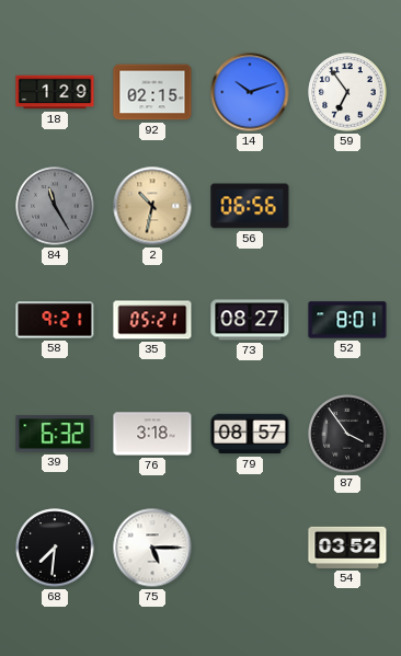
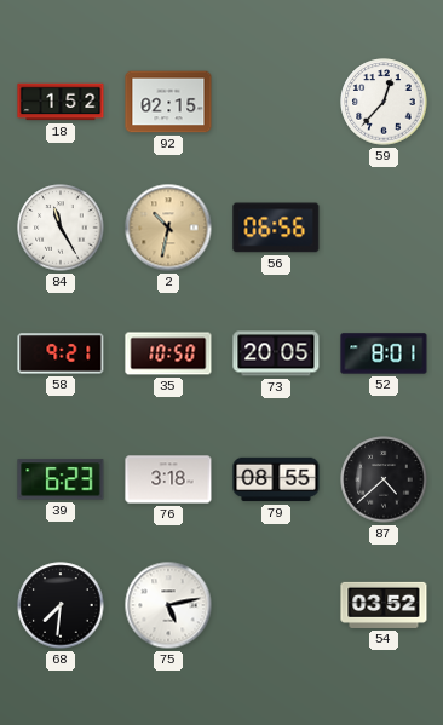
18: 1:29 -> 1:52 (61, 102)
14: 10:12 -> none (250, 92)
59: 6:54 -> 12:37 (384, 102)
84 dial: grey -> white (61, 228)
35: 05:21 -> 10:50 (168, 353)
73: 08:27 -> 20:05 (276, 353)
39: 6:32 -> 6:23 (61, 479)
79: 08:57 -> 08:55 (276, 479)
87: 3:54 -> 4:38 (384, 479)
75: 5:15 -> 5:13 (168, 605)
